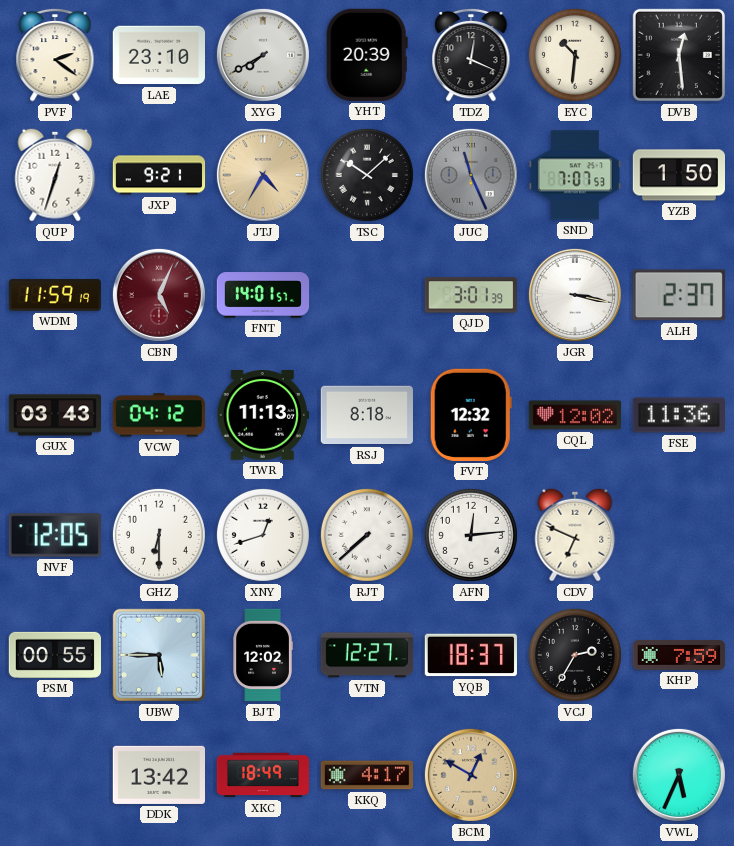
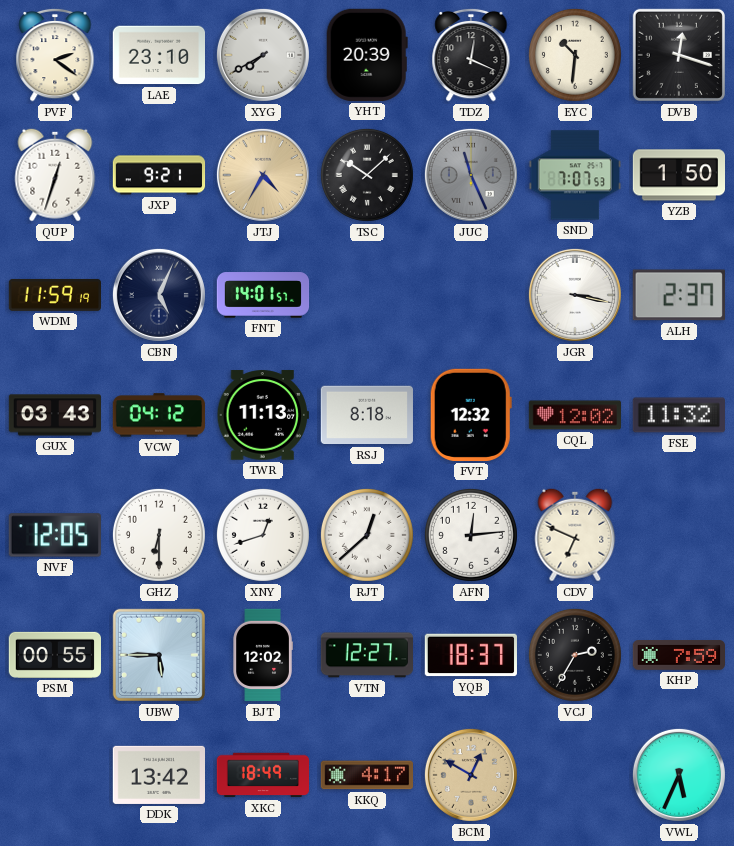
DVB: 12:29 -> 12:18 (679, 55)
CBN dial: burgundy -> navy (159, 295)
QJD: 3:01 -> none (471, 295)
FSE: 11:36 -> 11:32 (679, 415)
RJT: 7:38 -> 12:38 (367, 535)
